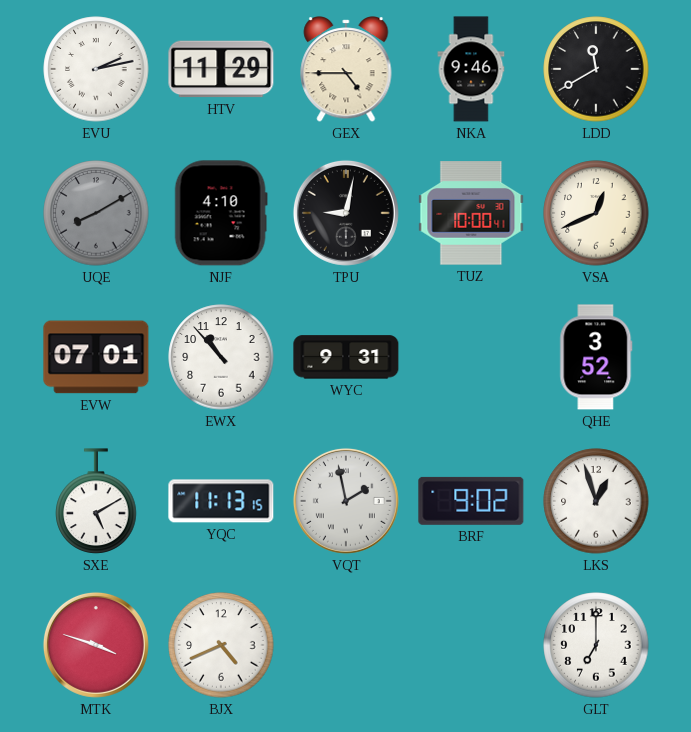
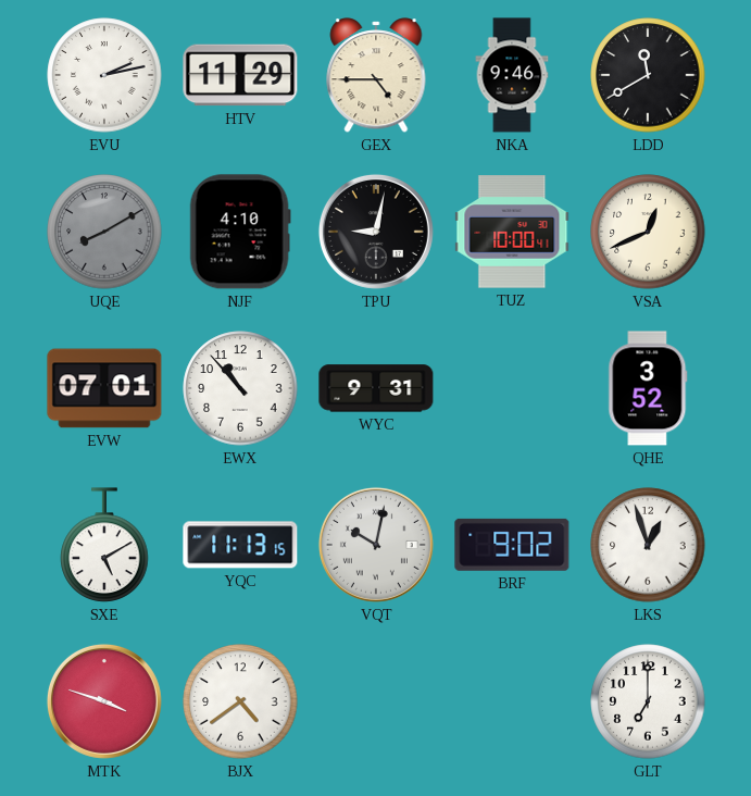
VQT: 1:58 -> 10:02 (376, 545)
BJX: 4:41 -> 4:39 (240, 701)
